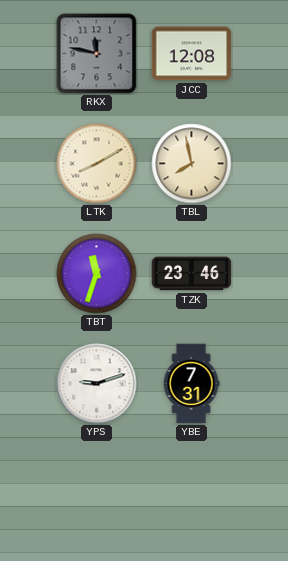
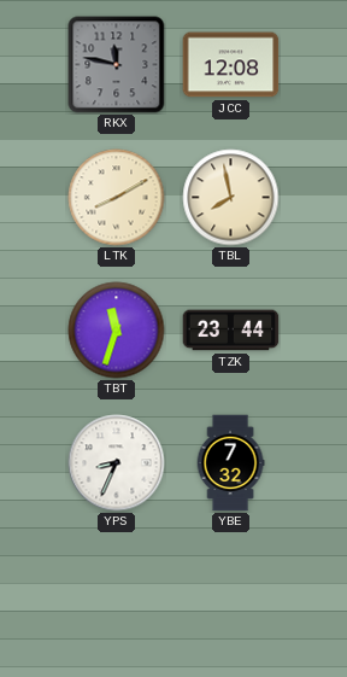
TZK: 23:46 -> 23:44 (231, 331)
YPS: 9:12 -> 8:34 (117, 463)
YBE: 7:31 -> 7:32 (230, 463)
